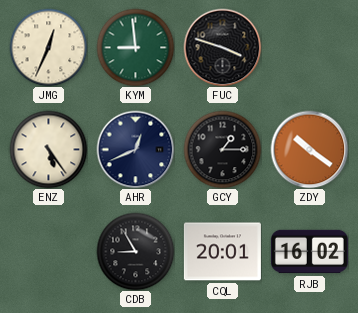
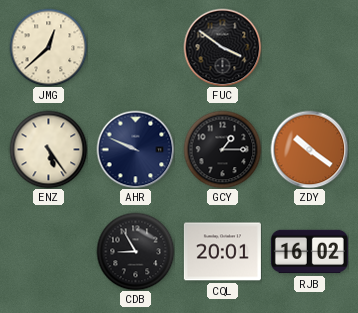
JMG: 12:34 -> 12:38 (48, 47)
KYM: 8:59 -> none (135, 47)
FUC: 3:48 -> 3:51 (222, 47)
AHR: 12:41 -> 9:49 (135, 149)
